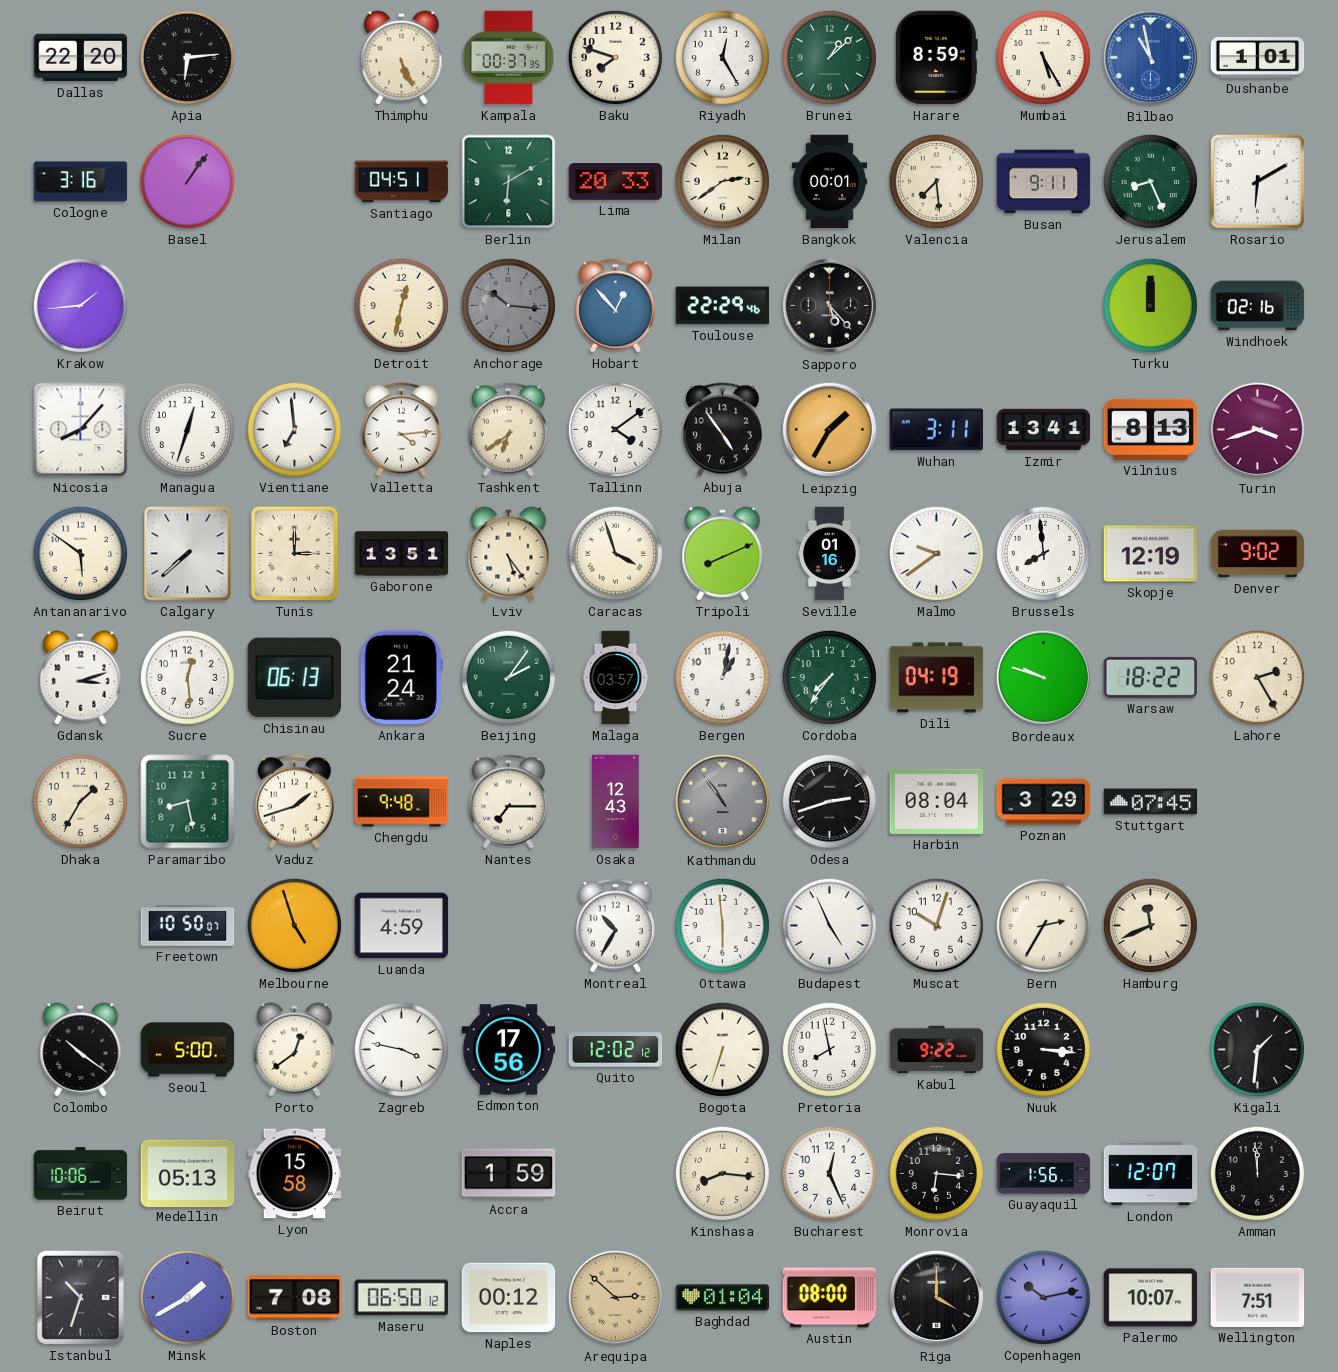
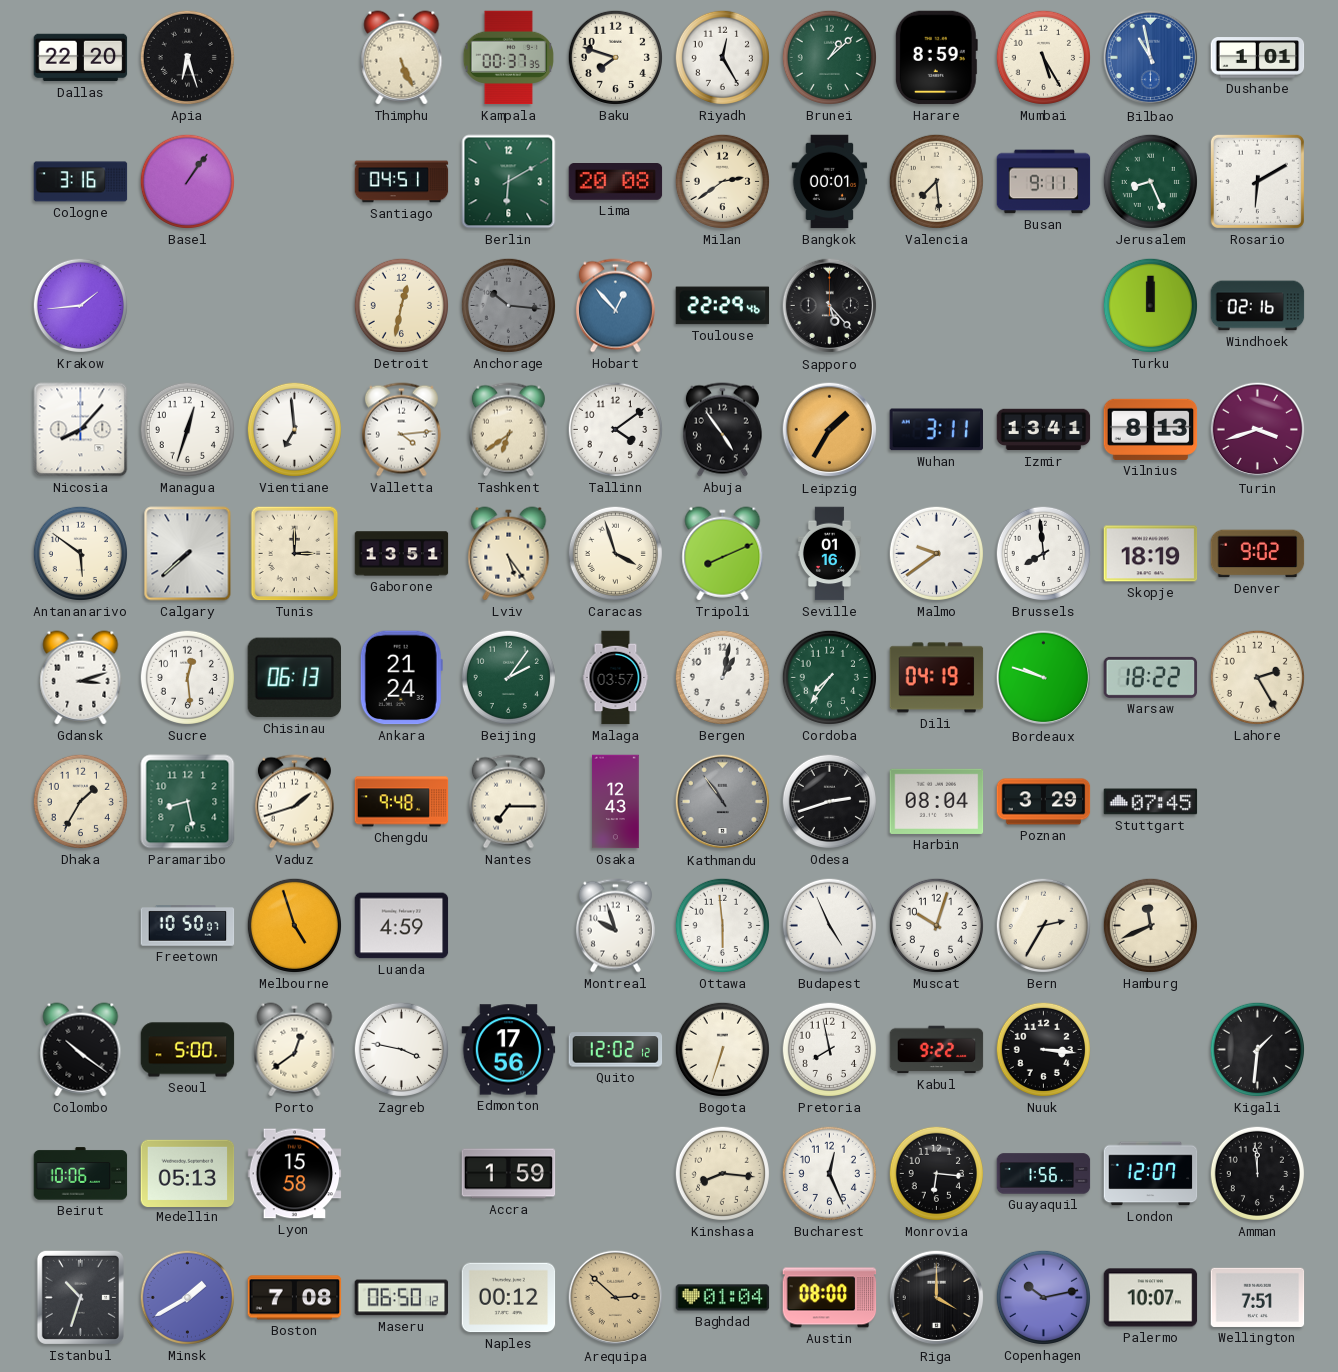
Apia: 6:14 -> 6:27 (187, 57)
Lima: 20:33 -> 20:08 (616, 182)
Skopje: 12:19 -> 18:19 (1151, 554)
Montreal: 10:35 -> 9:57 (615, 926)
